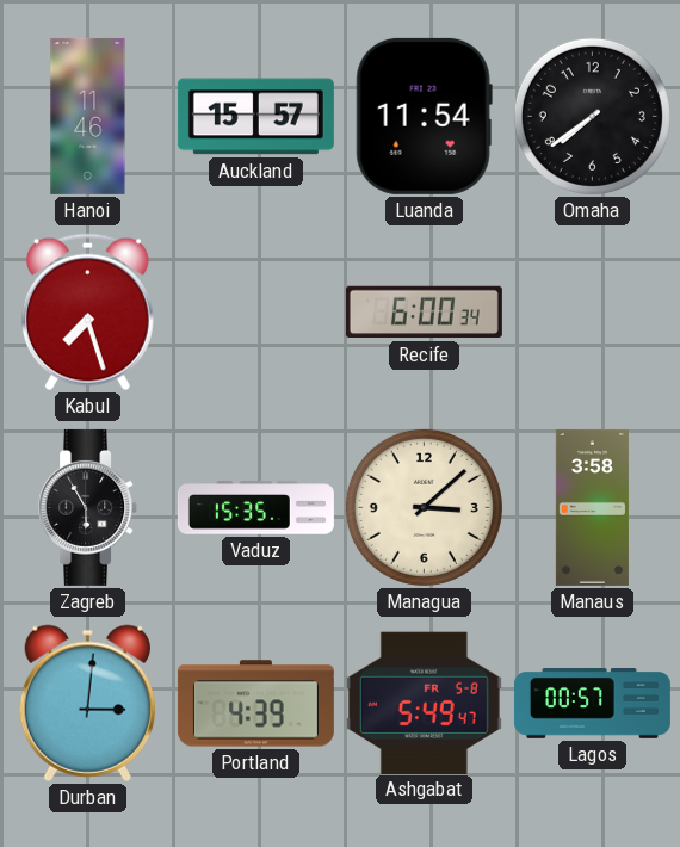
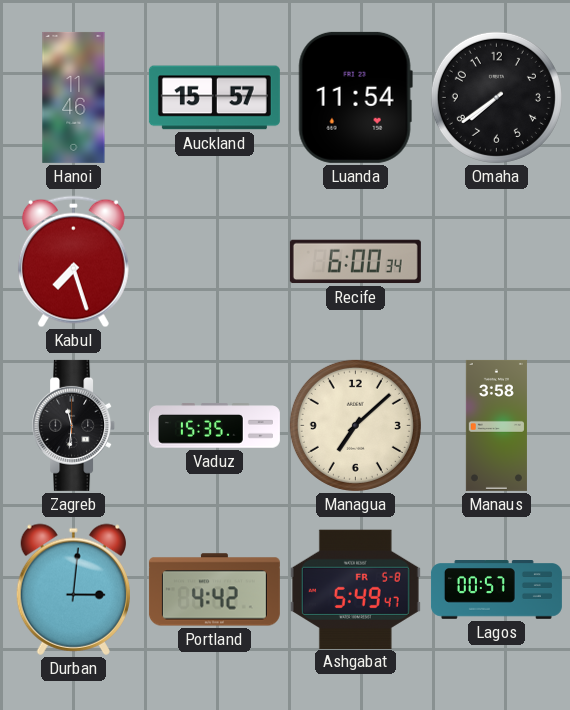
Zagreb: 5:55 -> 11:31 (74, 425)
Managua: 3:08 -> 7:08 (355, 425)
Portland: 4:39 -> 4:42 (214, 590)
